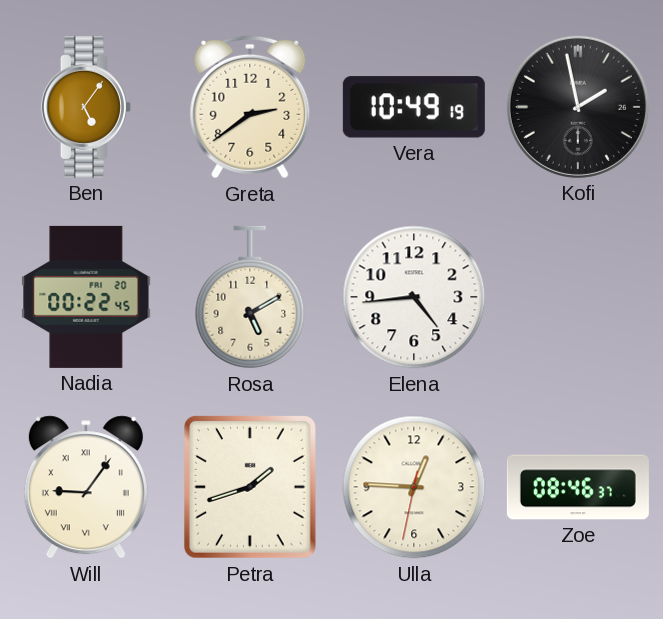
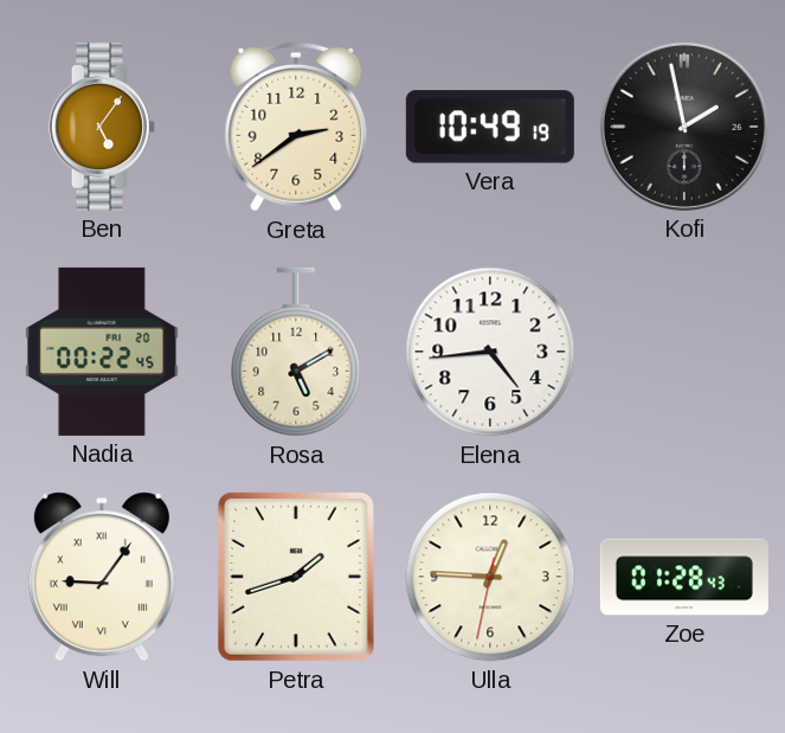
Zoe: 08:46 -> 01:28 (684, 577)
